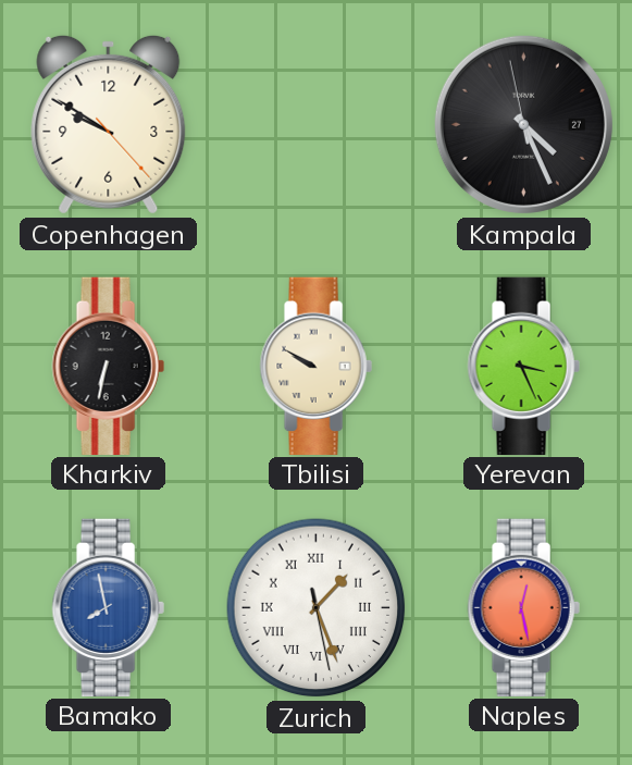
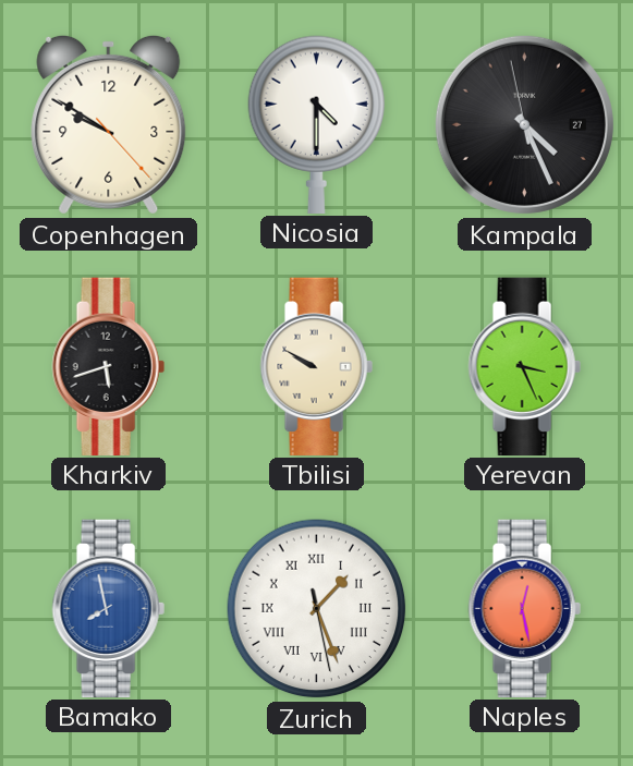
Nicosia: none -> 4:30 (316, 124)
Kharkiv: 6:32 -> 5:42 (108, 366)
